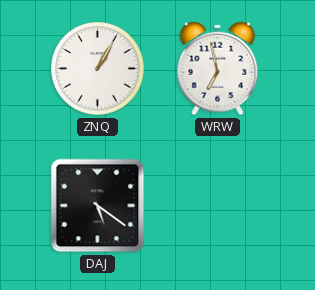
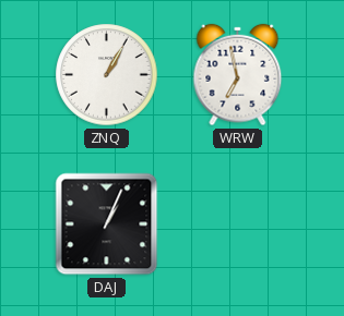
DAJ: 5:21 -> 1:04 (107, 224)
